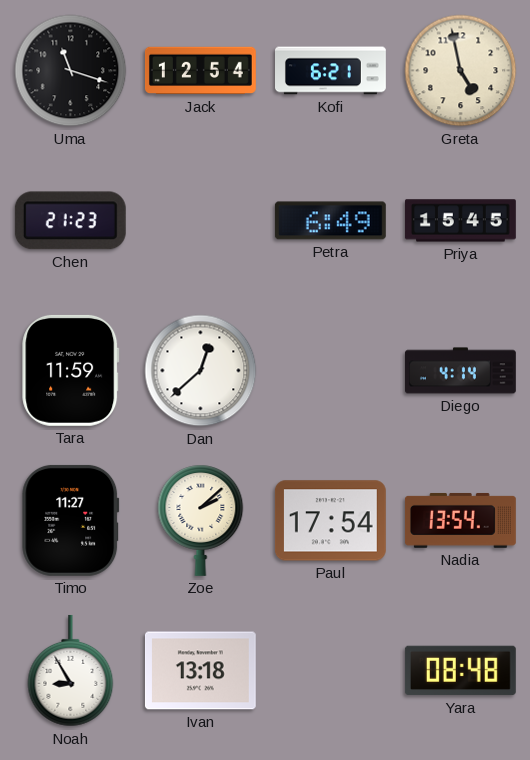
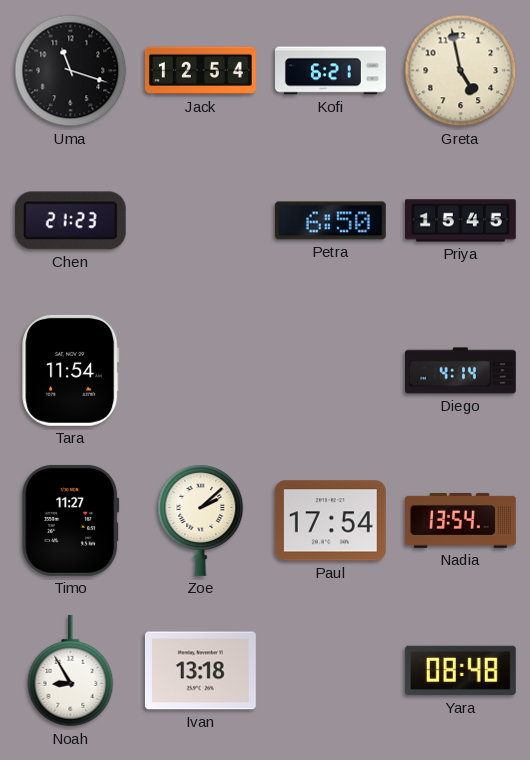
Petra: 6:49 -> 6:50 (330, 221)
Tara: 11:59 -> 11:54 (71, 370)
Dan: 12:38 -> none (201, 371)
